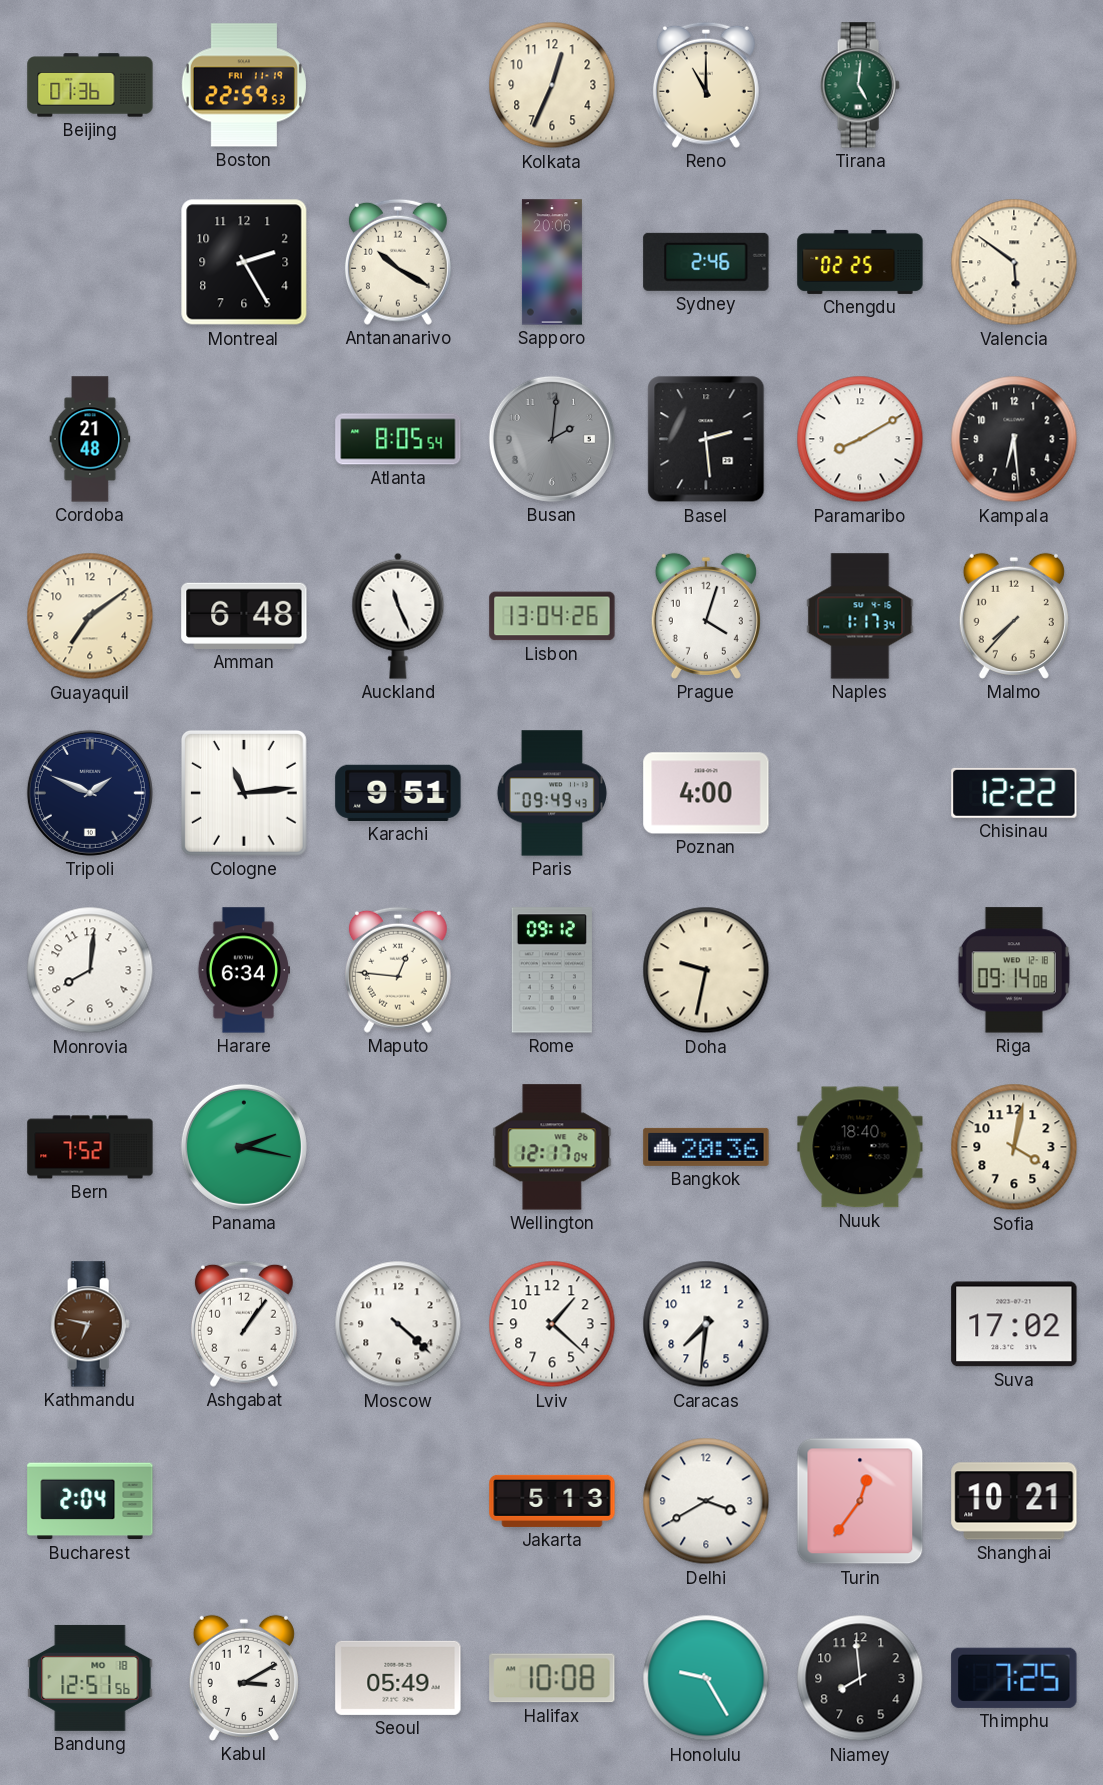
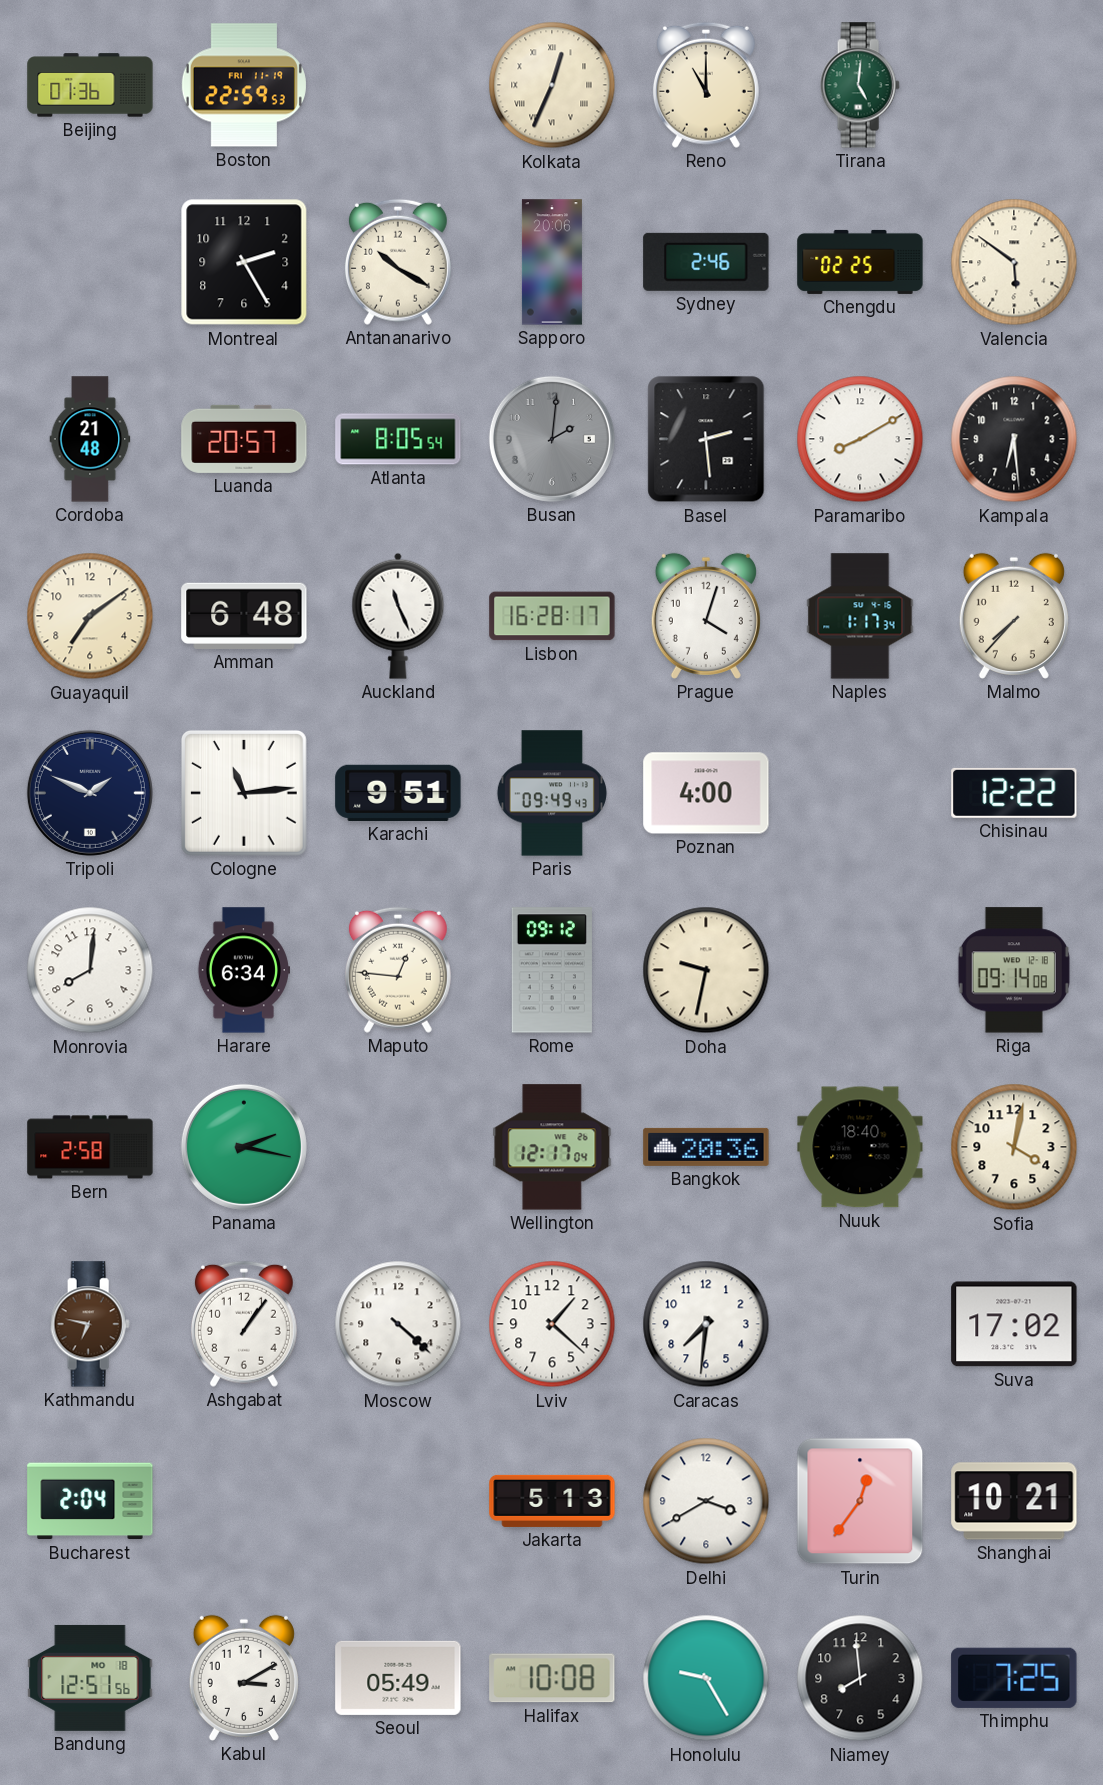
Kolkata numerals: Arabic -> Roman (552, 85)
Luanda: none -> 20:57 (244, 439)
Lisbon: 13:04 -> 16:28 (552, 616)
Bern: 7:52 -> 2:58 (90, 1147)
